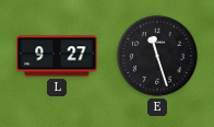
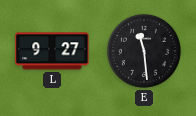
E: 11:27 -> 11:29 (144, 51)
